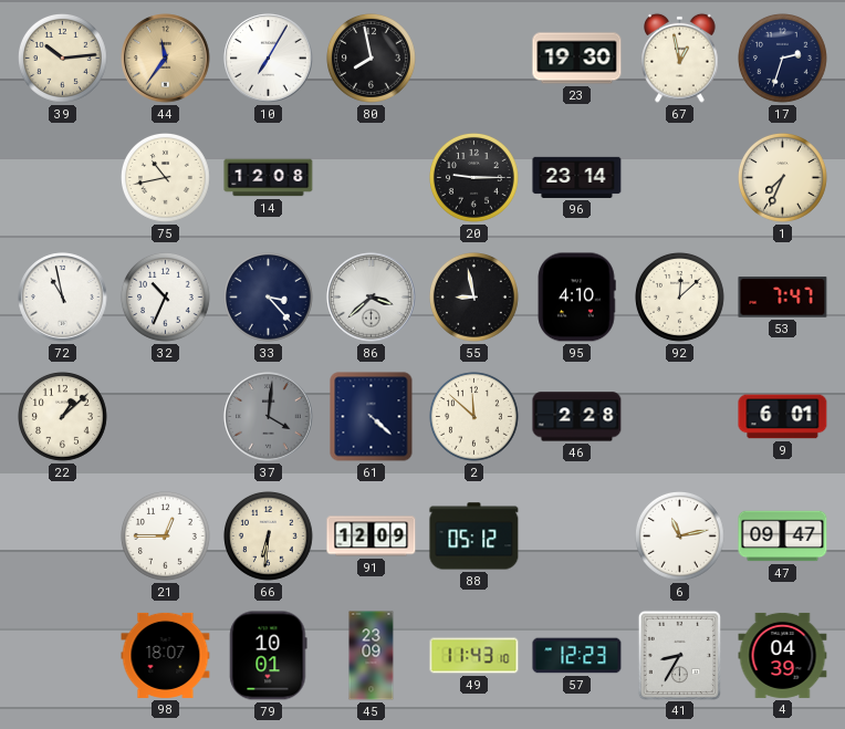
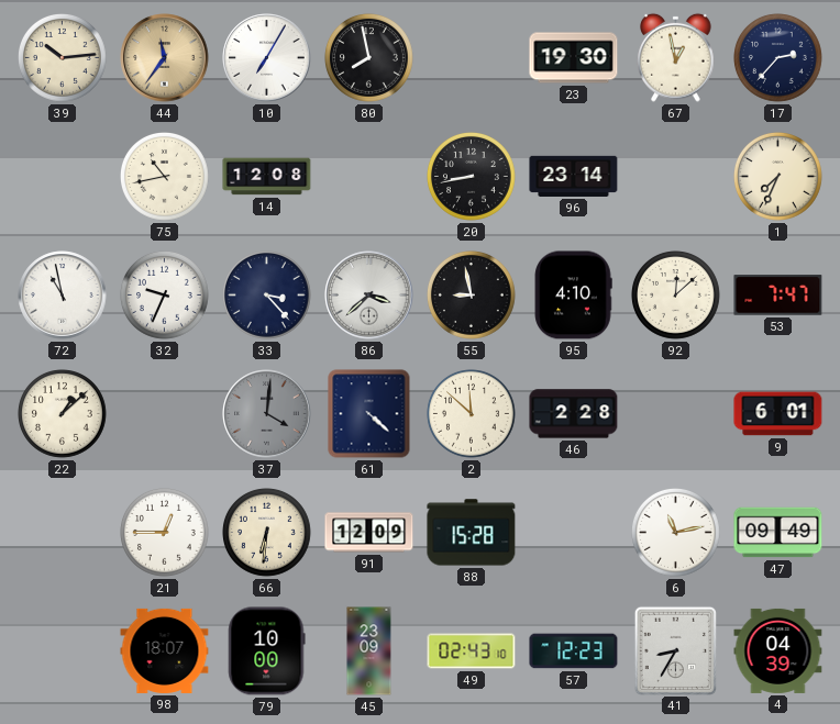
17: 2:33 -> 2:37 (778, 58)
20: 9:15 -> 8:43 (472, 177)
32: 10:34 -> 9:34 (165, 296)
88: 05:12 -> 15:28 (472, 533)
47: 09:47 -> 09:49 (778, 533)
79: 10:01 -> 10:00 (267, 651)
49: 11:43 -> 02:43 (472, 651)
